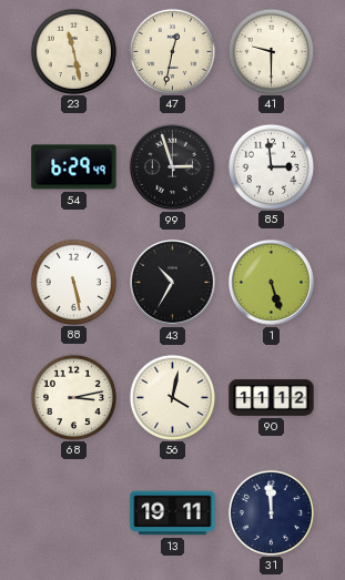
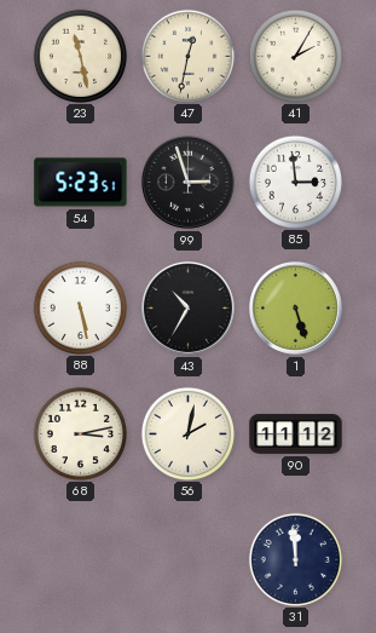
41: 9:30 -> 2:05 (295, 56)
54: 6:29 -> 5:23 (81, 183)
56: 4:02 -> 2:02 (187, 433)
13: 19:11 -> none (173, 513)
